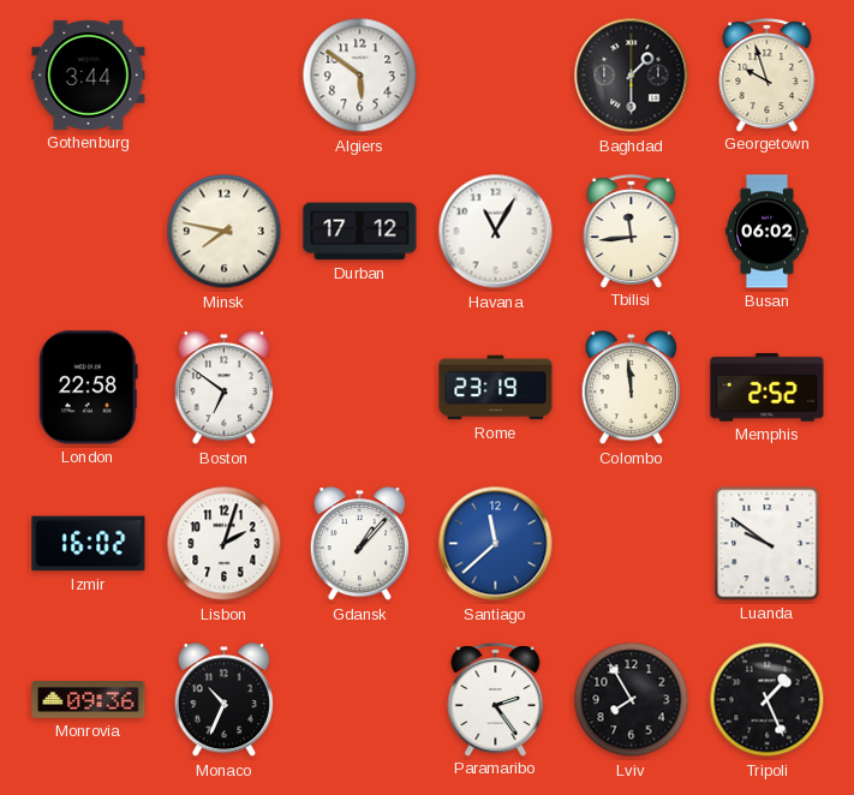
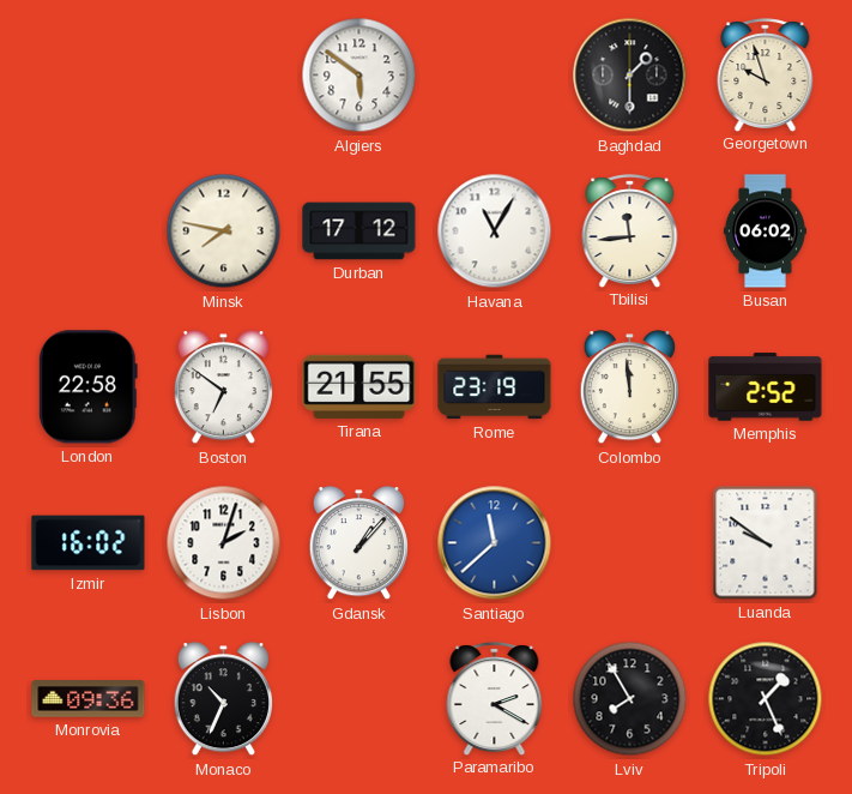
Gothenburg: 3:44 -> none (89, 74)
Tirana: none -> 21:55 (359, 386)
Paramaribo: 2:24 -> 2:20 (495, 698)
